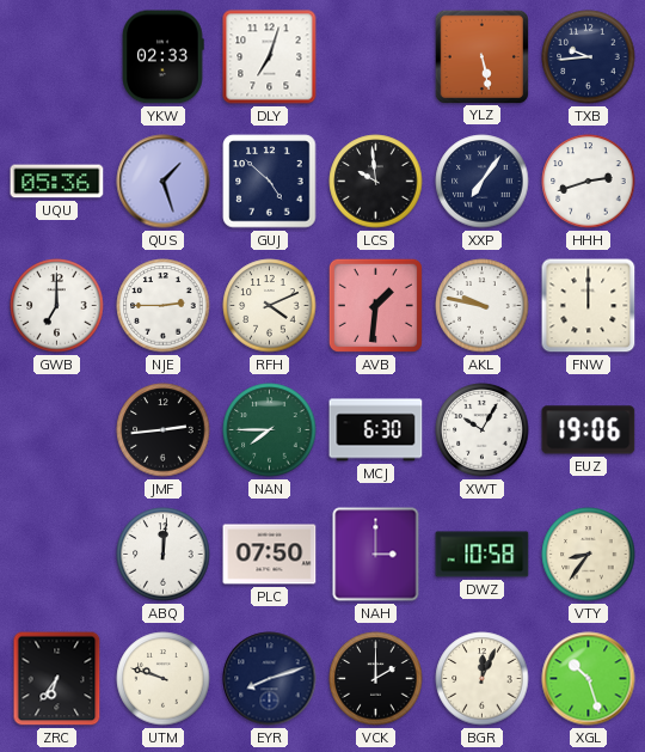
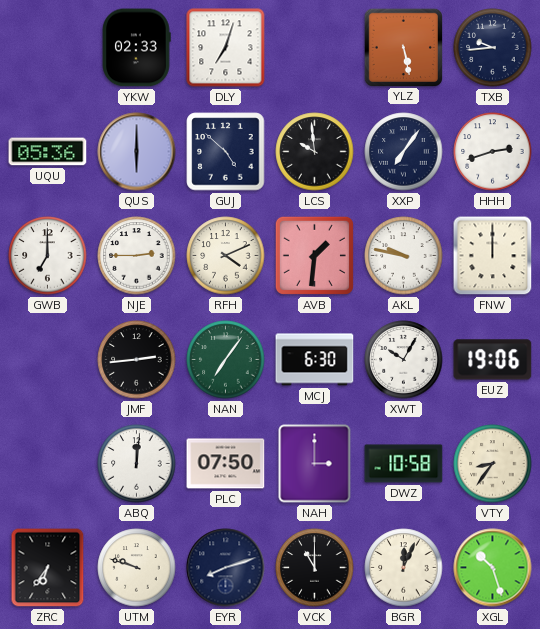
QUS: 1:27 -> 6:00 (137, 152)
NAN: 7:45 -> 7:06 (226, 360)
VCK: 2:00 -> 11:00 (315, 568)
